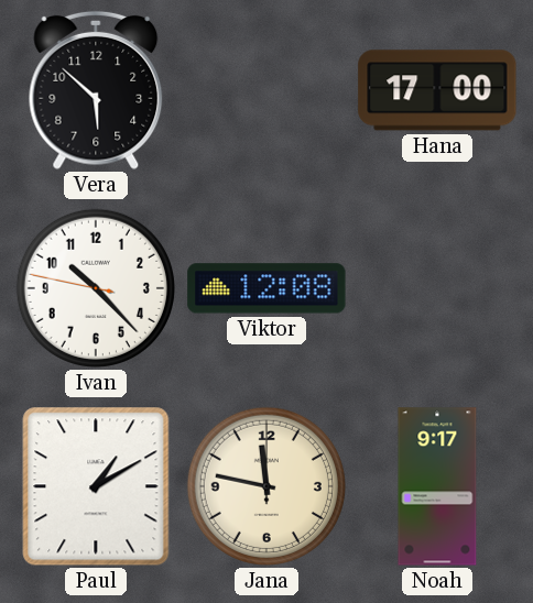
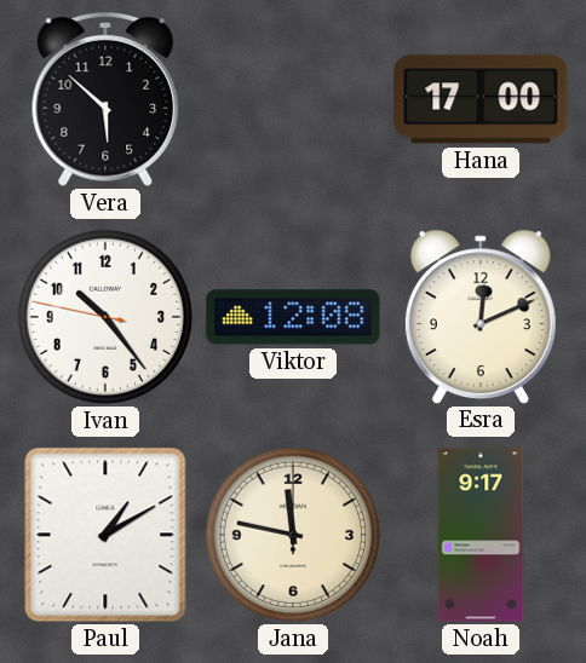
Ivan: 10:22 -> 10:23 (105, 317)
Esra: none -> 12:11 (481, 316)
